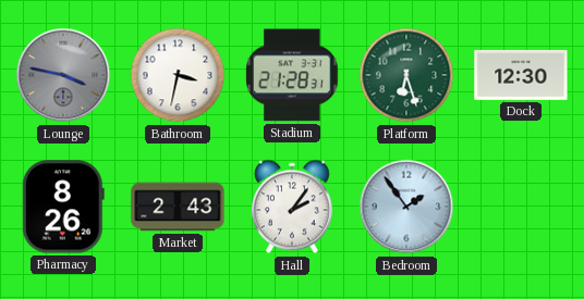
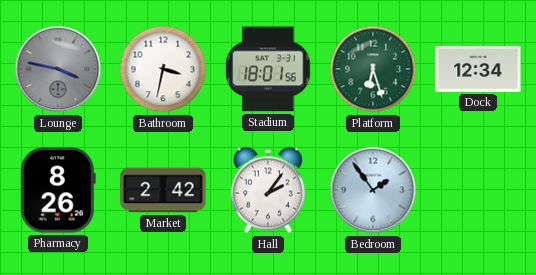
Stadium: 21:28 -> 18:01 (268, 69)
Dock: 12:30 -> 12:34 (478, 69)
Market: 2:43 -> 2:42 (163, 190)
